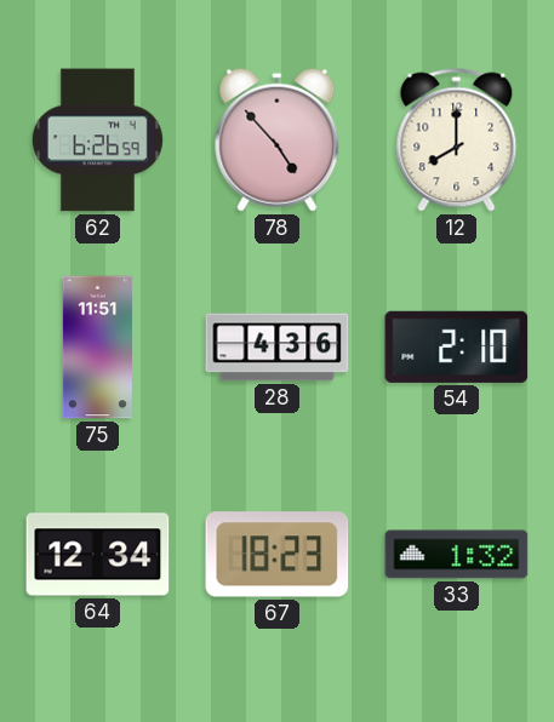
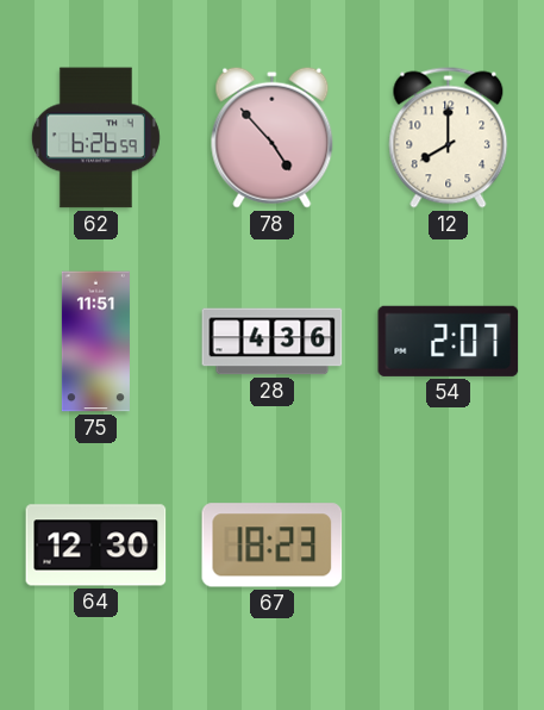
54: 2:10 -> 2:07 (449, 341)
64: 12:34 -> 12:30 (96, 546)
33: 1:32 -> none (457, 555)
